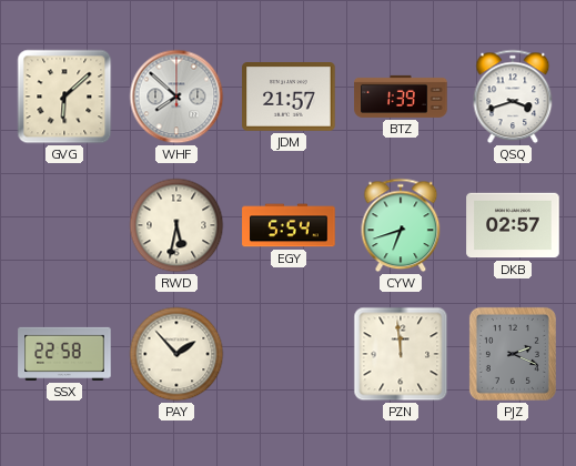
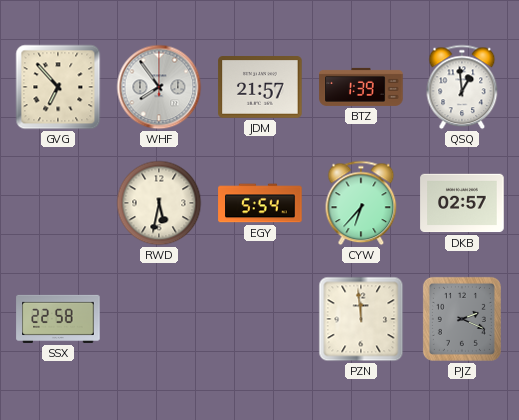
GVG: 6:08 -> 6:53 (58, 87)
WHF: 7:52 -> 7:54 (159, 87)
QSQ: 3:42 -> 12:59 (462, 87)
CYW: 6:42 -> 6:37 (361, 203)
PAY: 1:53 -> none (176, 354)
